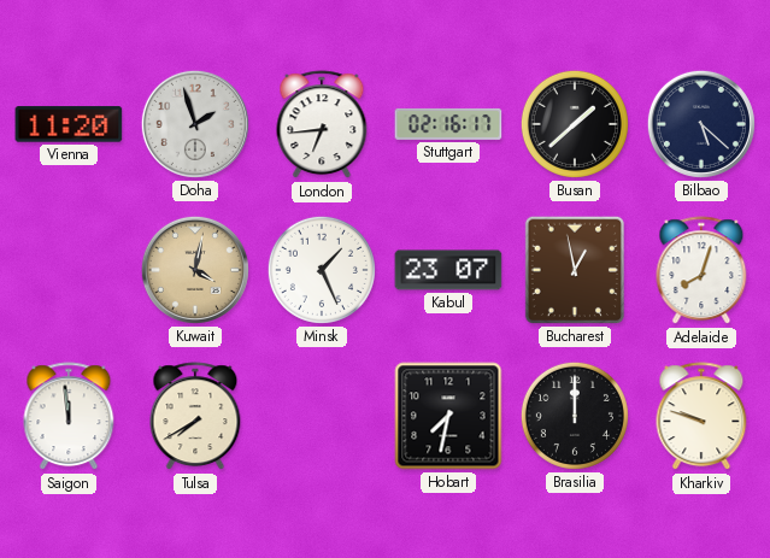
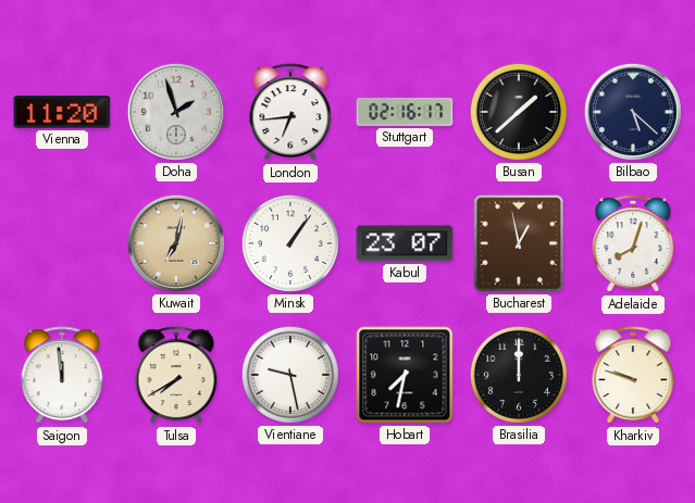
Kuwait: 4:02 -> 7:02 (176, 243)
Minsk: 1:26 -> 1:06 (290, 243)
Vientiane: none -> 9:28 (290, 375)
